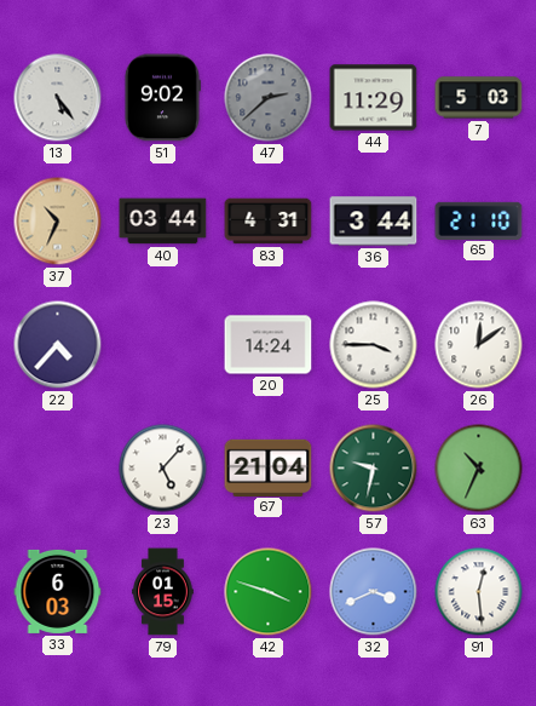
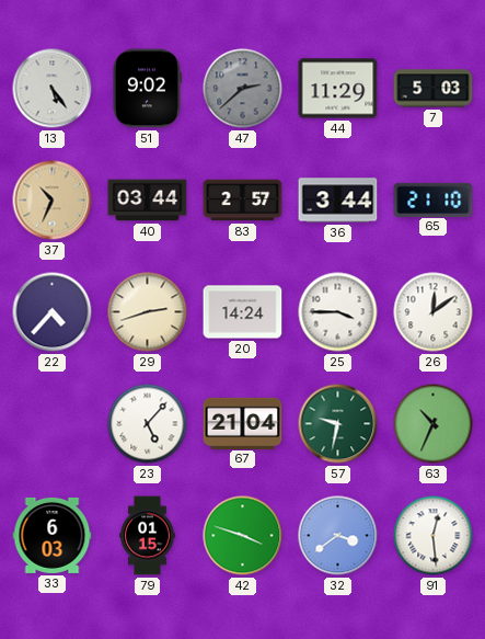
83: 4:31 -> 2:57 (243, 201)
29: none -> 2:42 (148, 312)
32: 3:41 -> 3:39 (338, 536)
